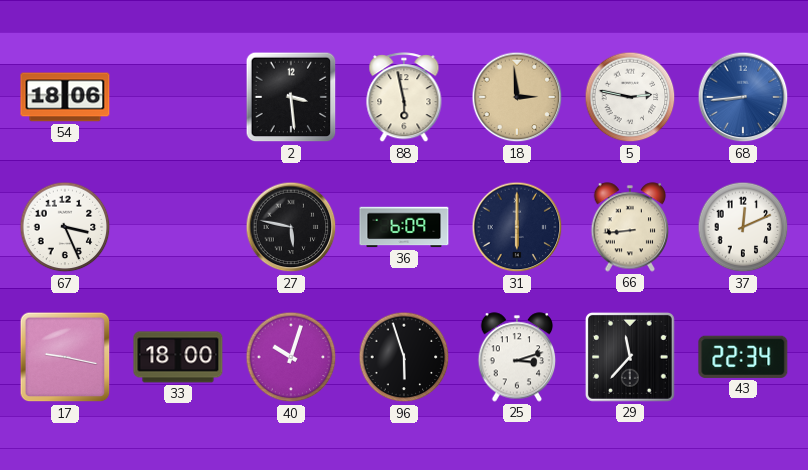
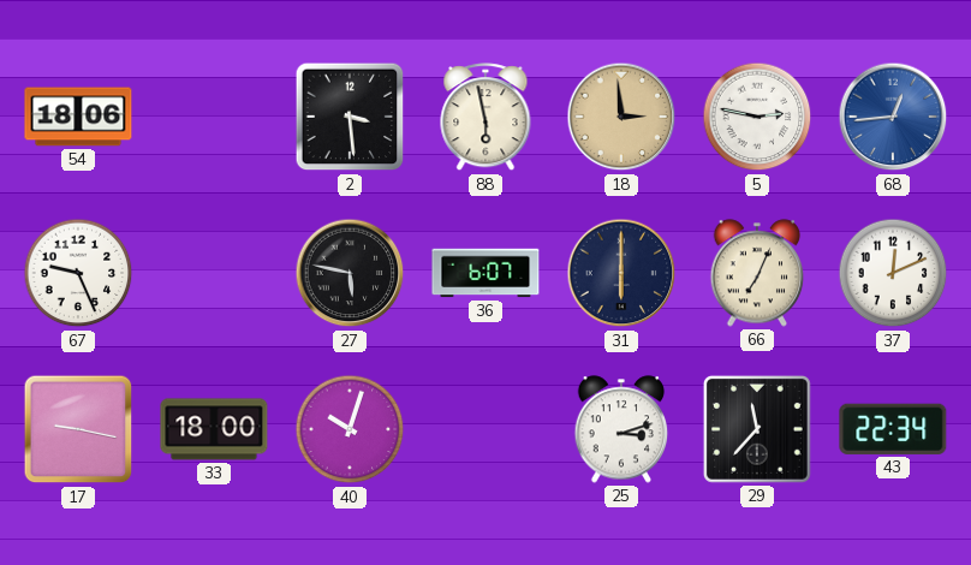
68: 8:44 -> 12:44 (893, 117)
67: 3:26 -> 9:26 (78, 273)
36: 6:09 -> 6:07 (485, 273)
66: 8:44 -> 7:04 (757, 273)
96: 5:57 -> none (404, 357)
